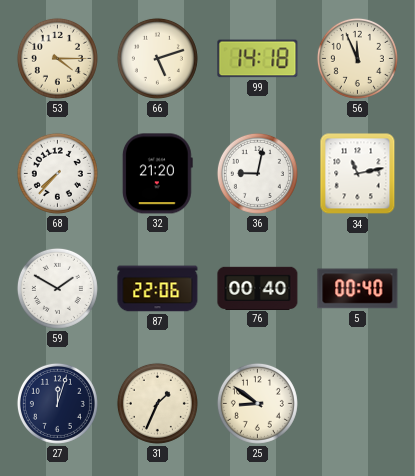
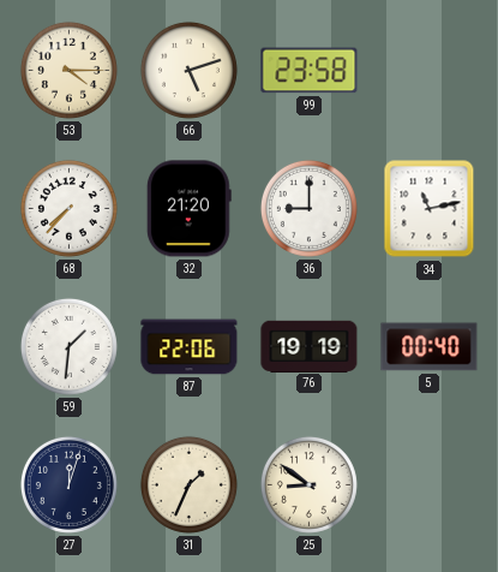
99: 14:18 -> 23:58 (310, 71)
56: 11:56 -> none (357, 58)
36: 9:02 -> 9:00 (308, 208)
59: 1:50 -> 1:31 (68, 346)
76: 00:40 -> 19:19 (310, 346)
